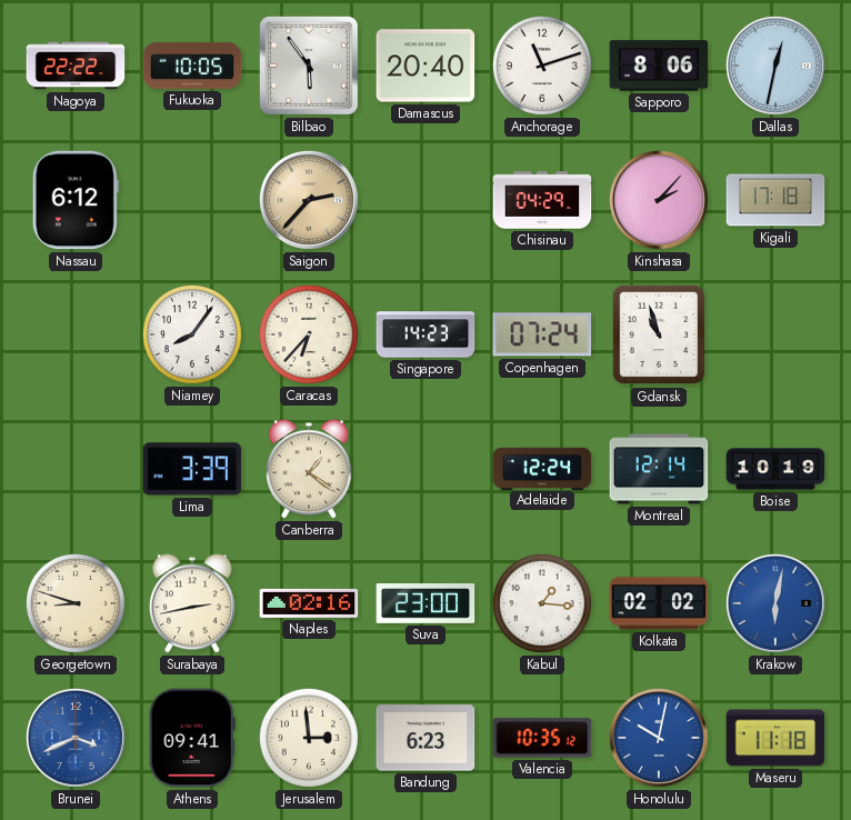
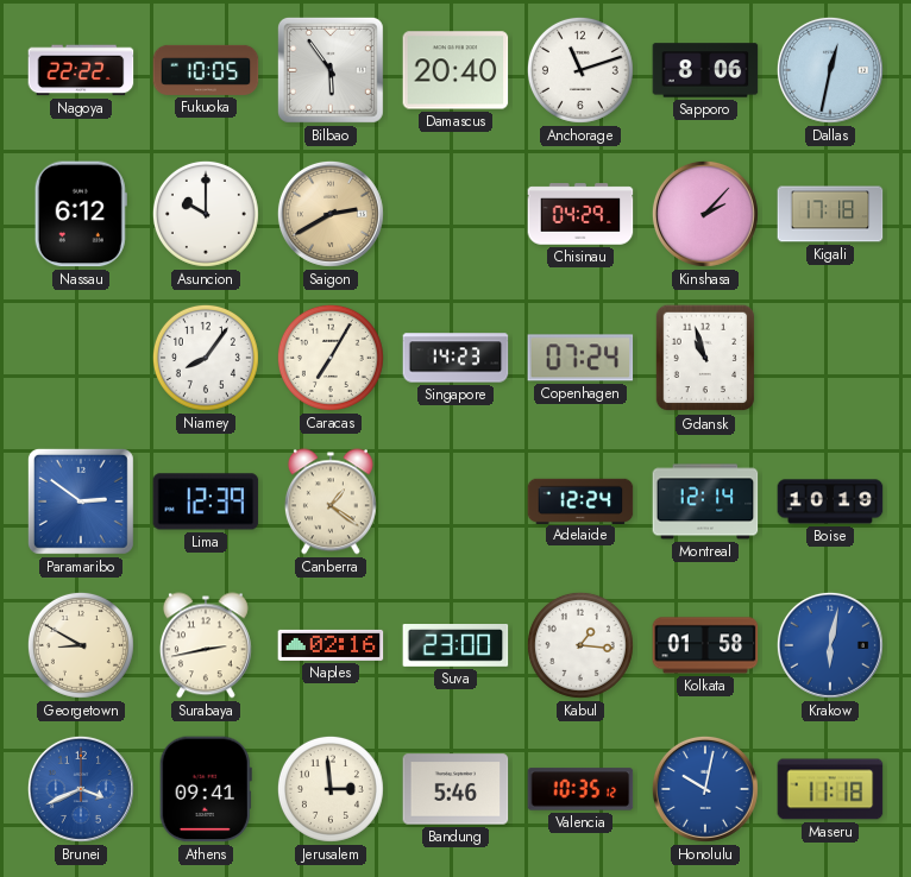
Asuncion: none -> 10:00 (206, 214)
Saigon: 2:37 -> 2:40 (331, 214)
Caracas: 6:37 -> 7:05 (331, 358)
Paramaribo: none -> 2:51 (81, 501)
Lima: 3:39 -> 12:39 (206, 501)
Georgetown: 8:48 -> 8:50 (81, 645)
Kolkata: 02:02 -> 01:58 (705, 645)
Bandung: 6:23 -> 5:46 (455, 789)
